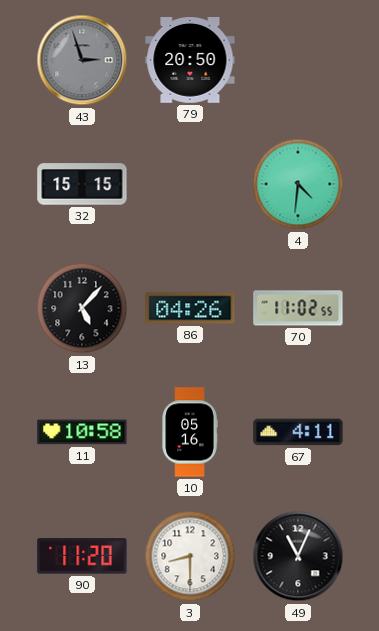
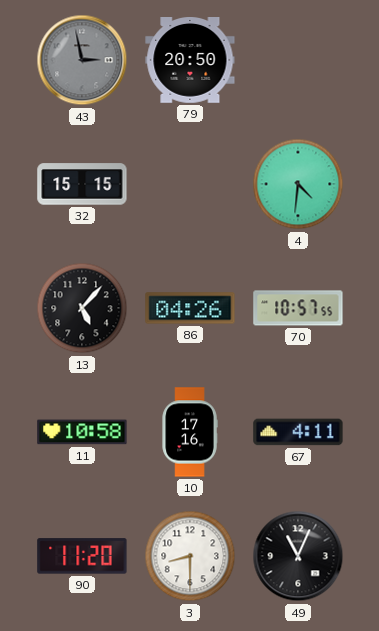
43: 2:57 -> 2:58 (82, 60)
70: 11:02 -> 10:57 (298, 308)
10: 05:16 -> 17:16 (190, 432)
